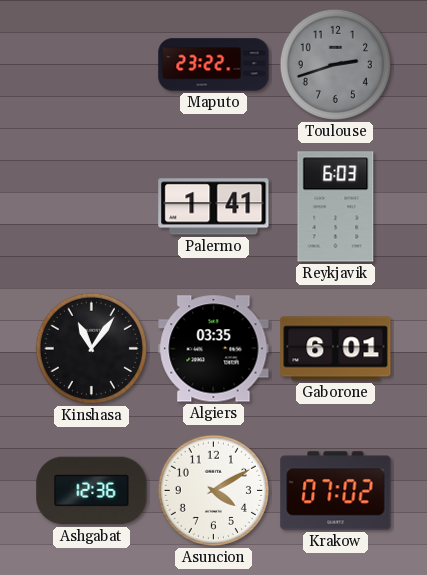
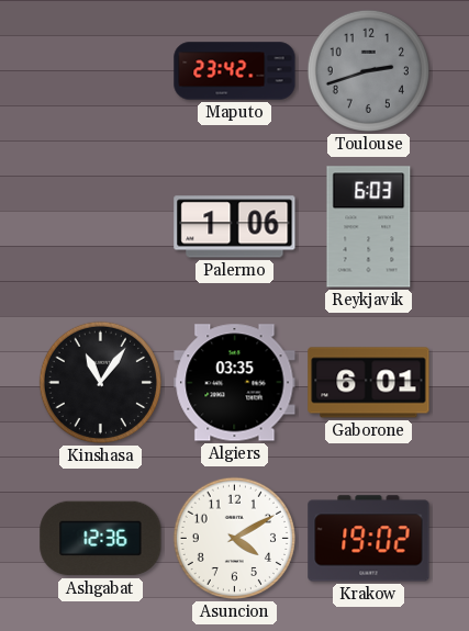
Maputo: 23:22 -> 23:42 (235, 71)
Palermo: 1:41 -> 1:06 (235, 227)
Krakow: 07:02 -> 19:02 (369, 539)
